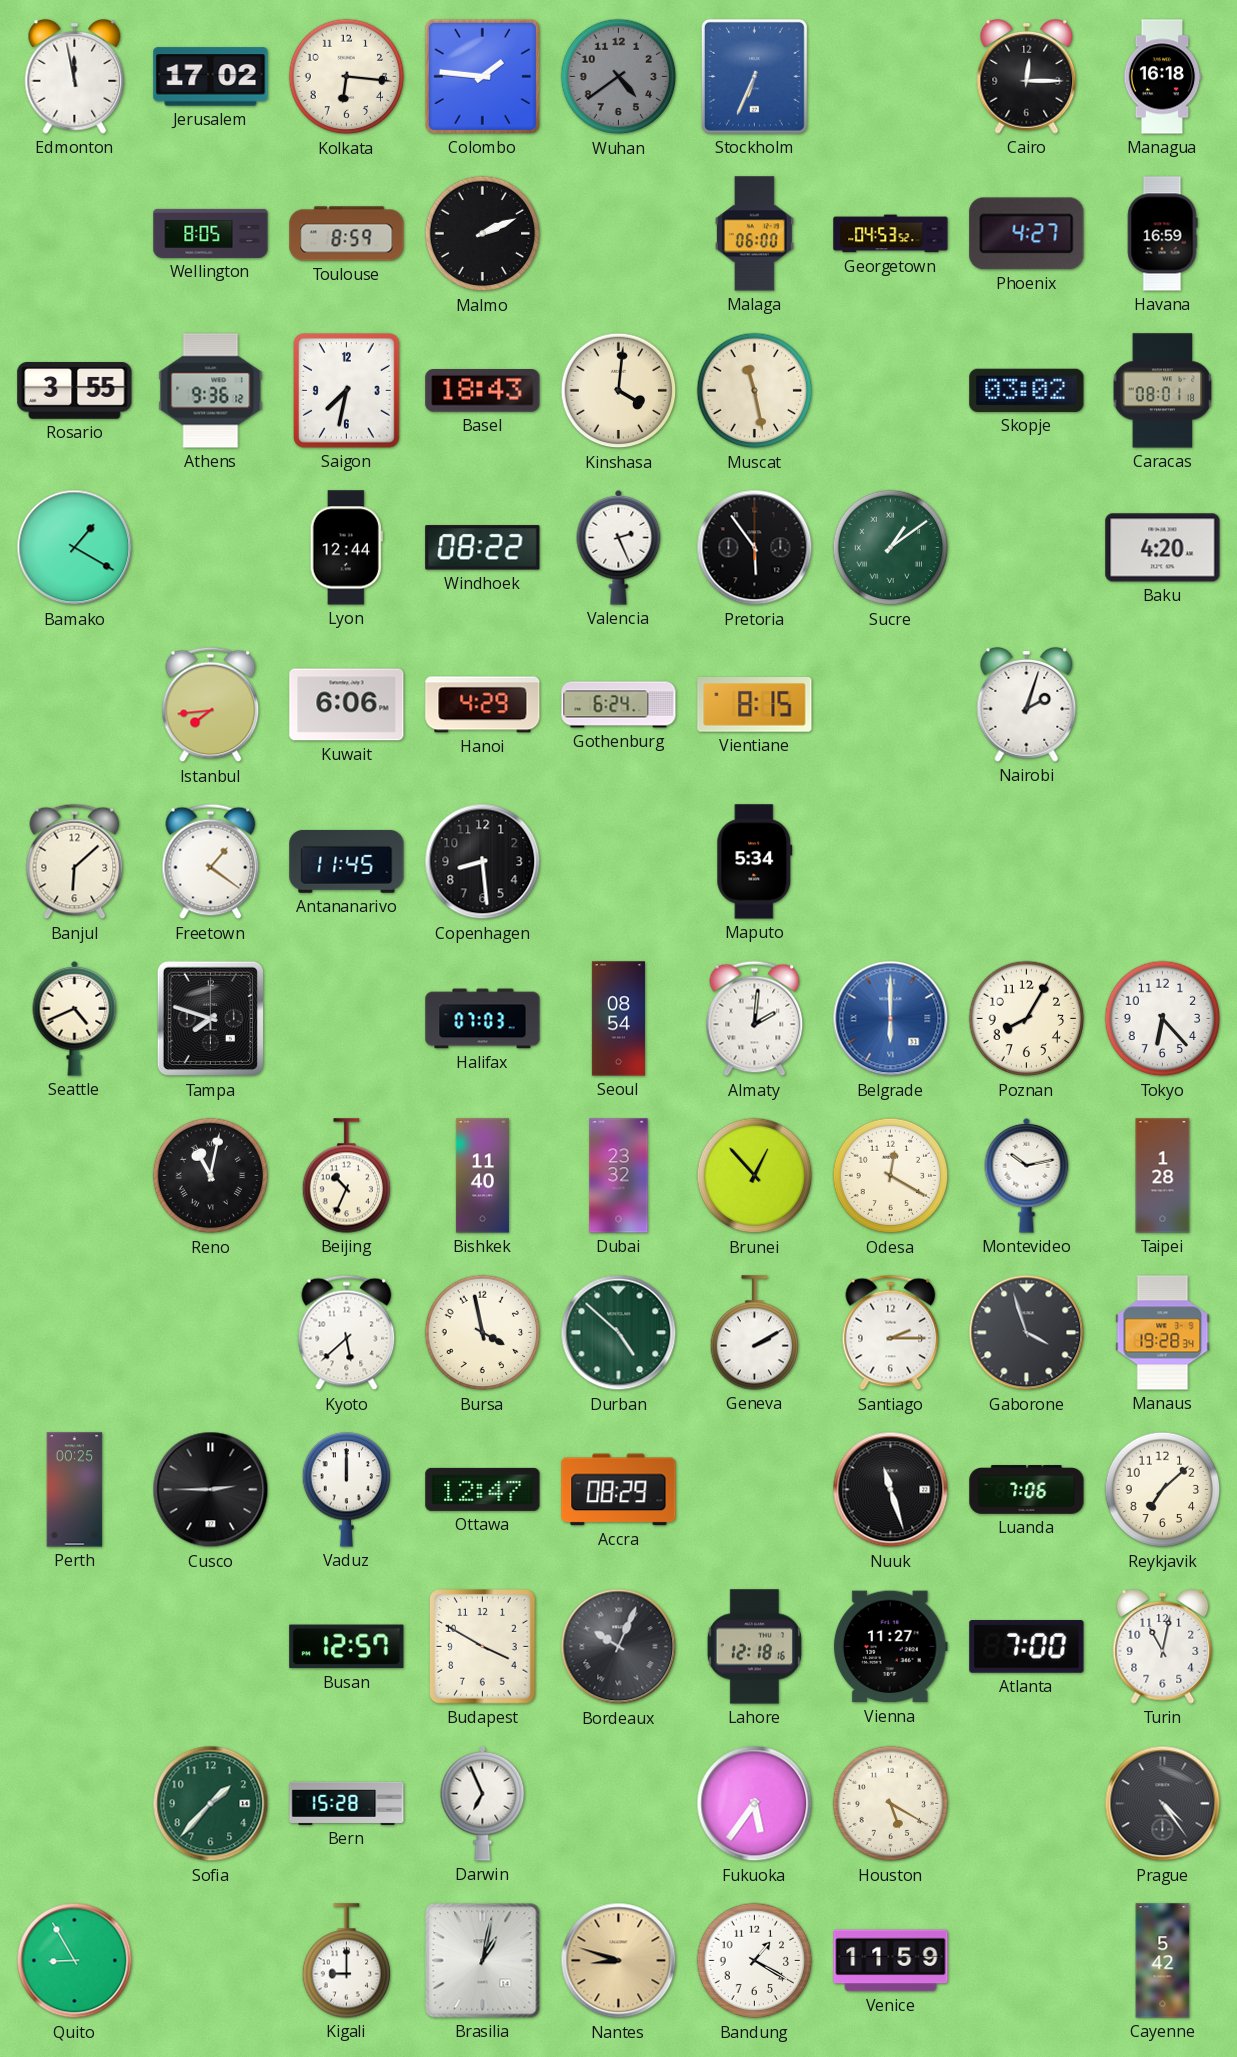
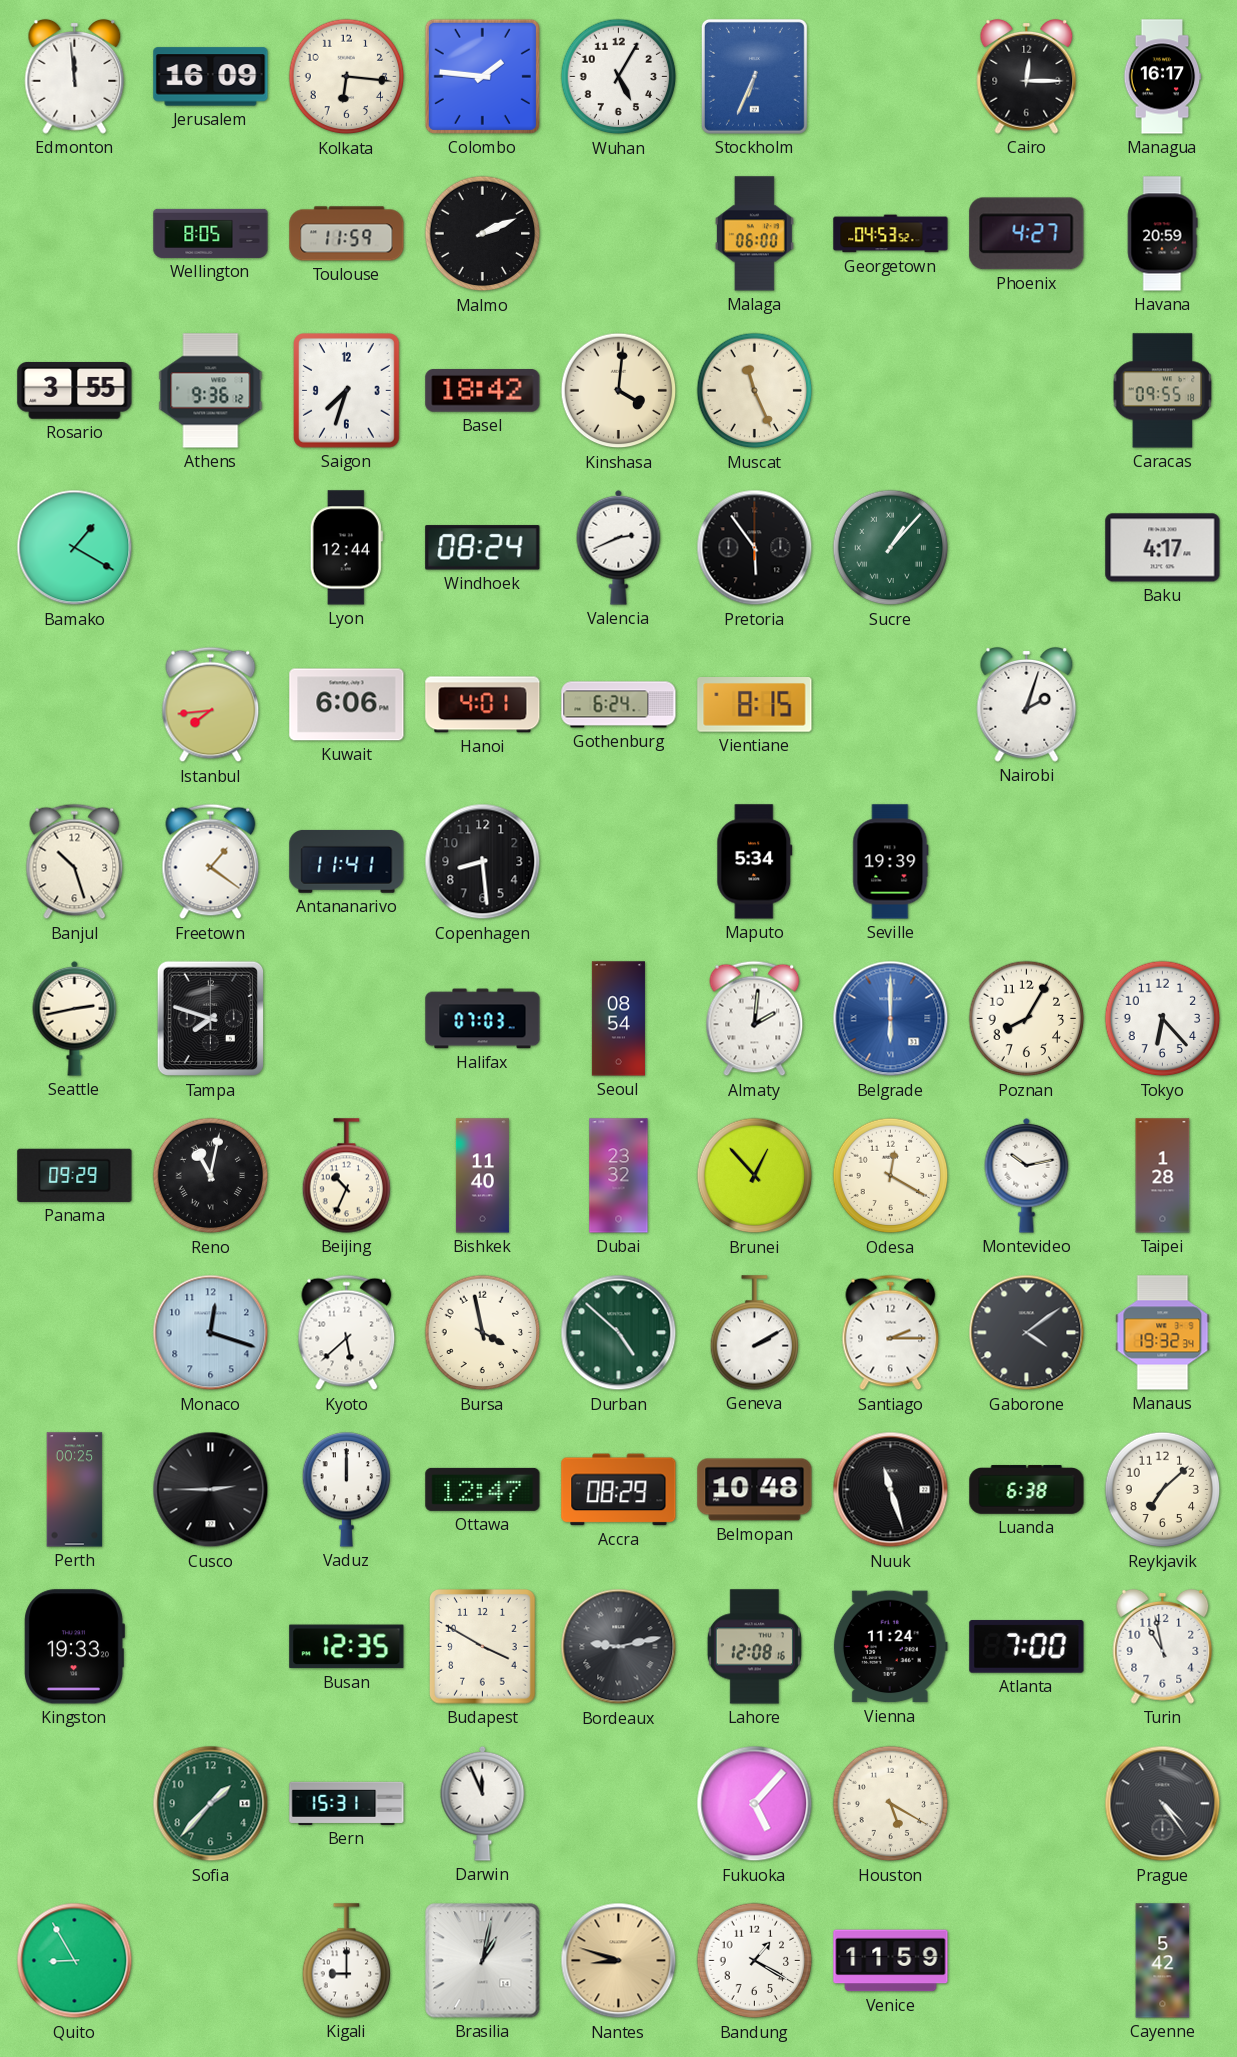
Edmonton: 11:58 -> 11:59 (75, 76)
Jerusalem: 17:02 -> 16:09 (211, 77)
Wuhan: 4:39 -> 5:05 (619, 77)
Wuhan dial: grey -> white (619, 77)
Managua: 16:18 -> 16:17 (1162, 77)
Toulouse: 8:59 -> 11:59 (347, 234)
Havana: 16:59 -> 20:59 (1162, 234)
Saigon: 7:32 -> 7:33 (347, 391)
Basel: 18:43 -> 18:42 (483, 391)
Muscat: 11:28 -> 11:26 (755, 391)
Skopje: 03:02 -> none (1027, 390)
Caracas: 08:01 -> 09:55 (1163, 391)
Windhoek: 08:22 -> 08:24 (483, 548)
Valencia: 2:26 -> 2:41 (619, 547)
Sucre: 1:09 -> 1:07 (891, 548)
Baku: 4:20 -> 4:17 (1163, 548)
Hanoi: 4:29 -> 4:01 (483, 705)
Banjul: 6:08 -> 10:27 (75, 862)
Antananarivo: 11:45 -> 11:41 (347, 861)
Seville: none -> 19:39 (891, 862)
Seattle: 4:41 -> 2:43 (75, 1018)
Panama: none -> 09:29 (75, 1175)
Monaco: none -> 12:18 (211, 1333)
Gaborone: 3:57 -> 4:09 (1027, 1333)
Manaus: 19:28 -> 19:32 (1163, 1333)
Belmopan: none -> 10:48 (755, 1490)
Luanda: 7:06 -> 6:38 (1027, 1490)
Kingston: none -> 19:33 (74, 1647)
Busan: 12:57 -> 12:35 (347, 1647)
Bordeaux: 10:04 -> 9:13 (619, 1647)
Lahore: 12:18 -> 12:08 (754, 1647)
Vienna: 11:27 -> 11:24 (890, 1647)
Turin: 11:02 -> 10:58 (1163, 1646)
Bern: 15:28 -> 15:31 (347, 1803)
Darwin: 6:56 -> 11:56 (483, 1803)
Fukuoka: 5:36 -> 5:07 (755, 1804)
